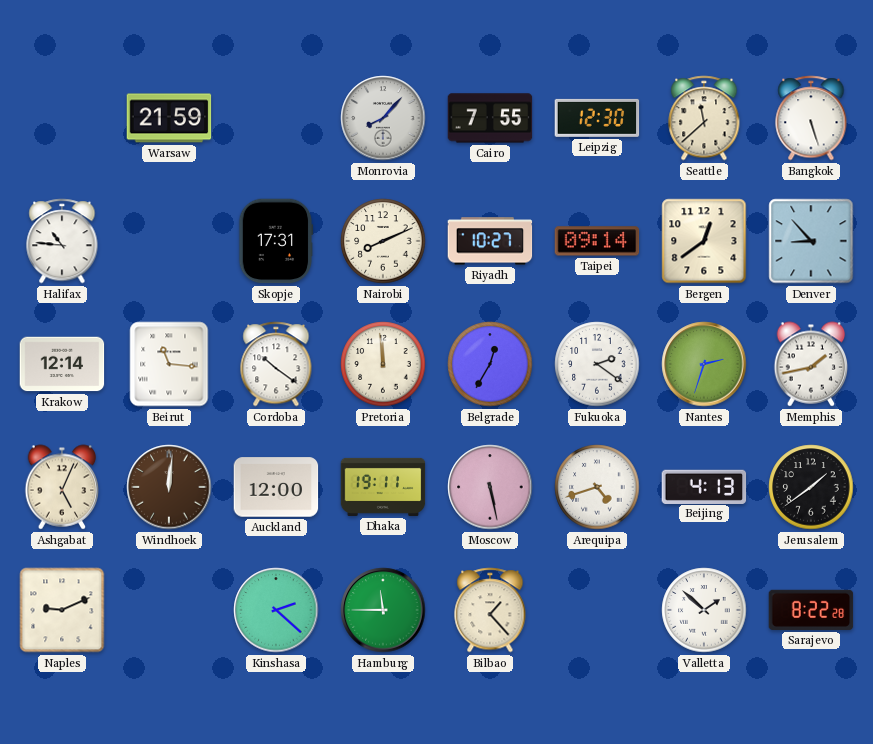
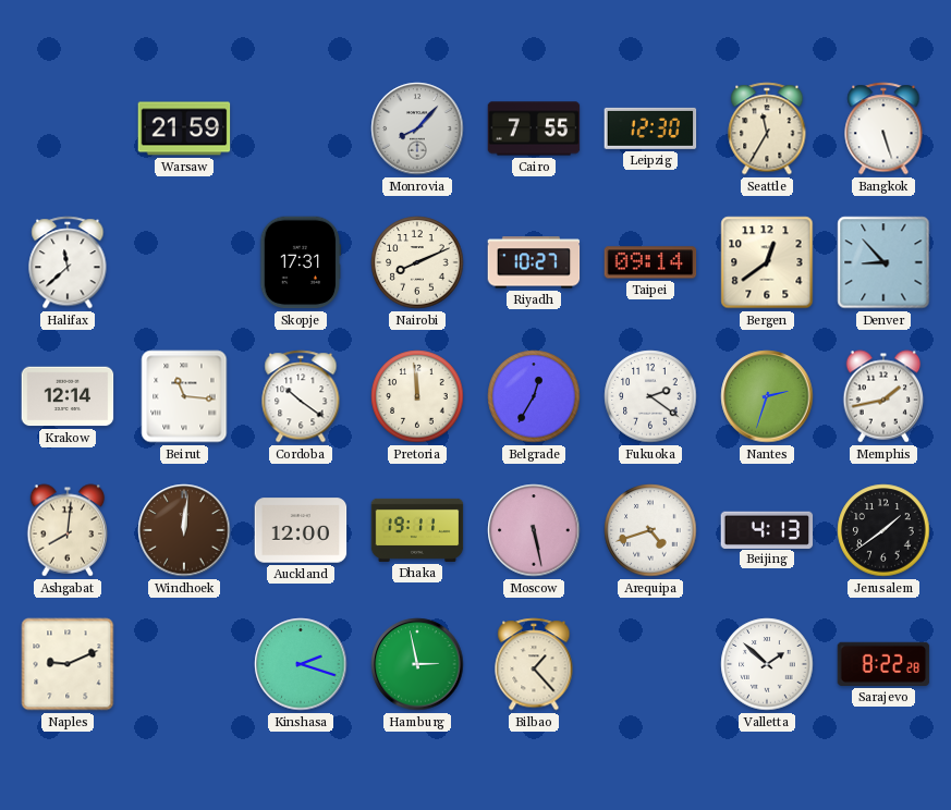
Seattle: 11:38 -> 11:35 (767, 128)
Halifax: 10:46 -> 11:38 (68, 262)
Ashgabat: 5:04 -> 8:01 (68, 530)
Kinshasa: 2:22 -> 2:18 (301, 664)
Hamburg: 11:45 -> 2:58 (417, 664)
